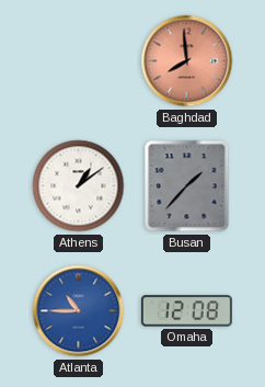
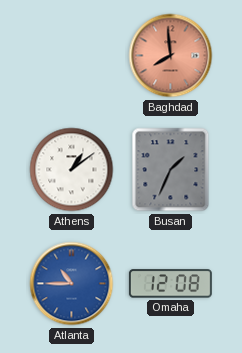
Busan: 1:37 -> 1:34 (171, 170)
